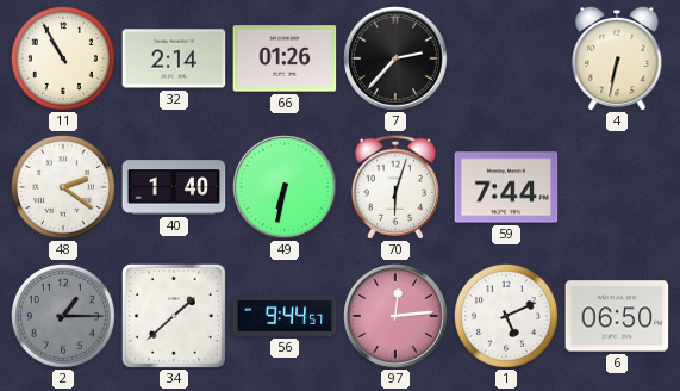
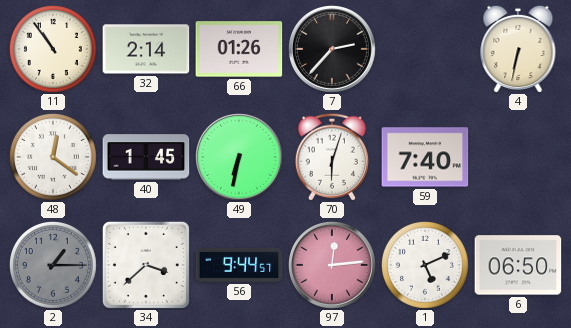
11: 10:55 -> 10:54 (53, 49)
48: 2:21 -> 12:21 (53, 157)
40: 1:40 -> 1:45 (146, 157)
59: 7:44 -> 7:40 (425, 157)
34: 1:38 -> 3:38 (146, 265)
